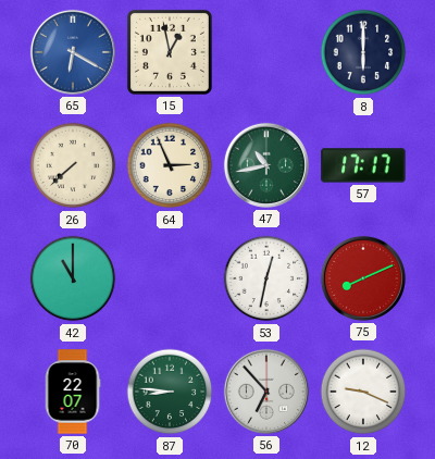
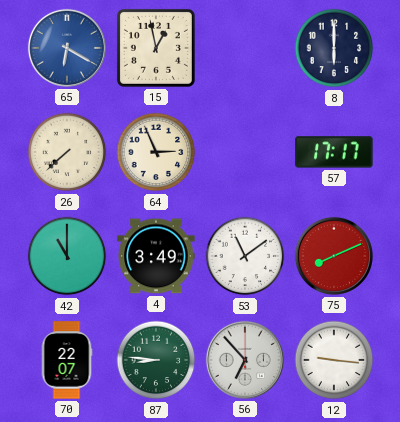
47: 10:43 -> none (266, 165)
4: none -> 3:49 (156, 256)
53: 12:32 -> 11:09 (245, 256)
12: 9:19 -> 9:16 (334, 360)
